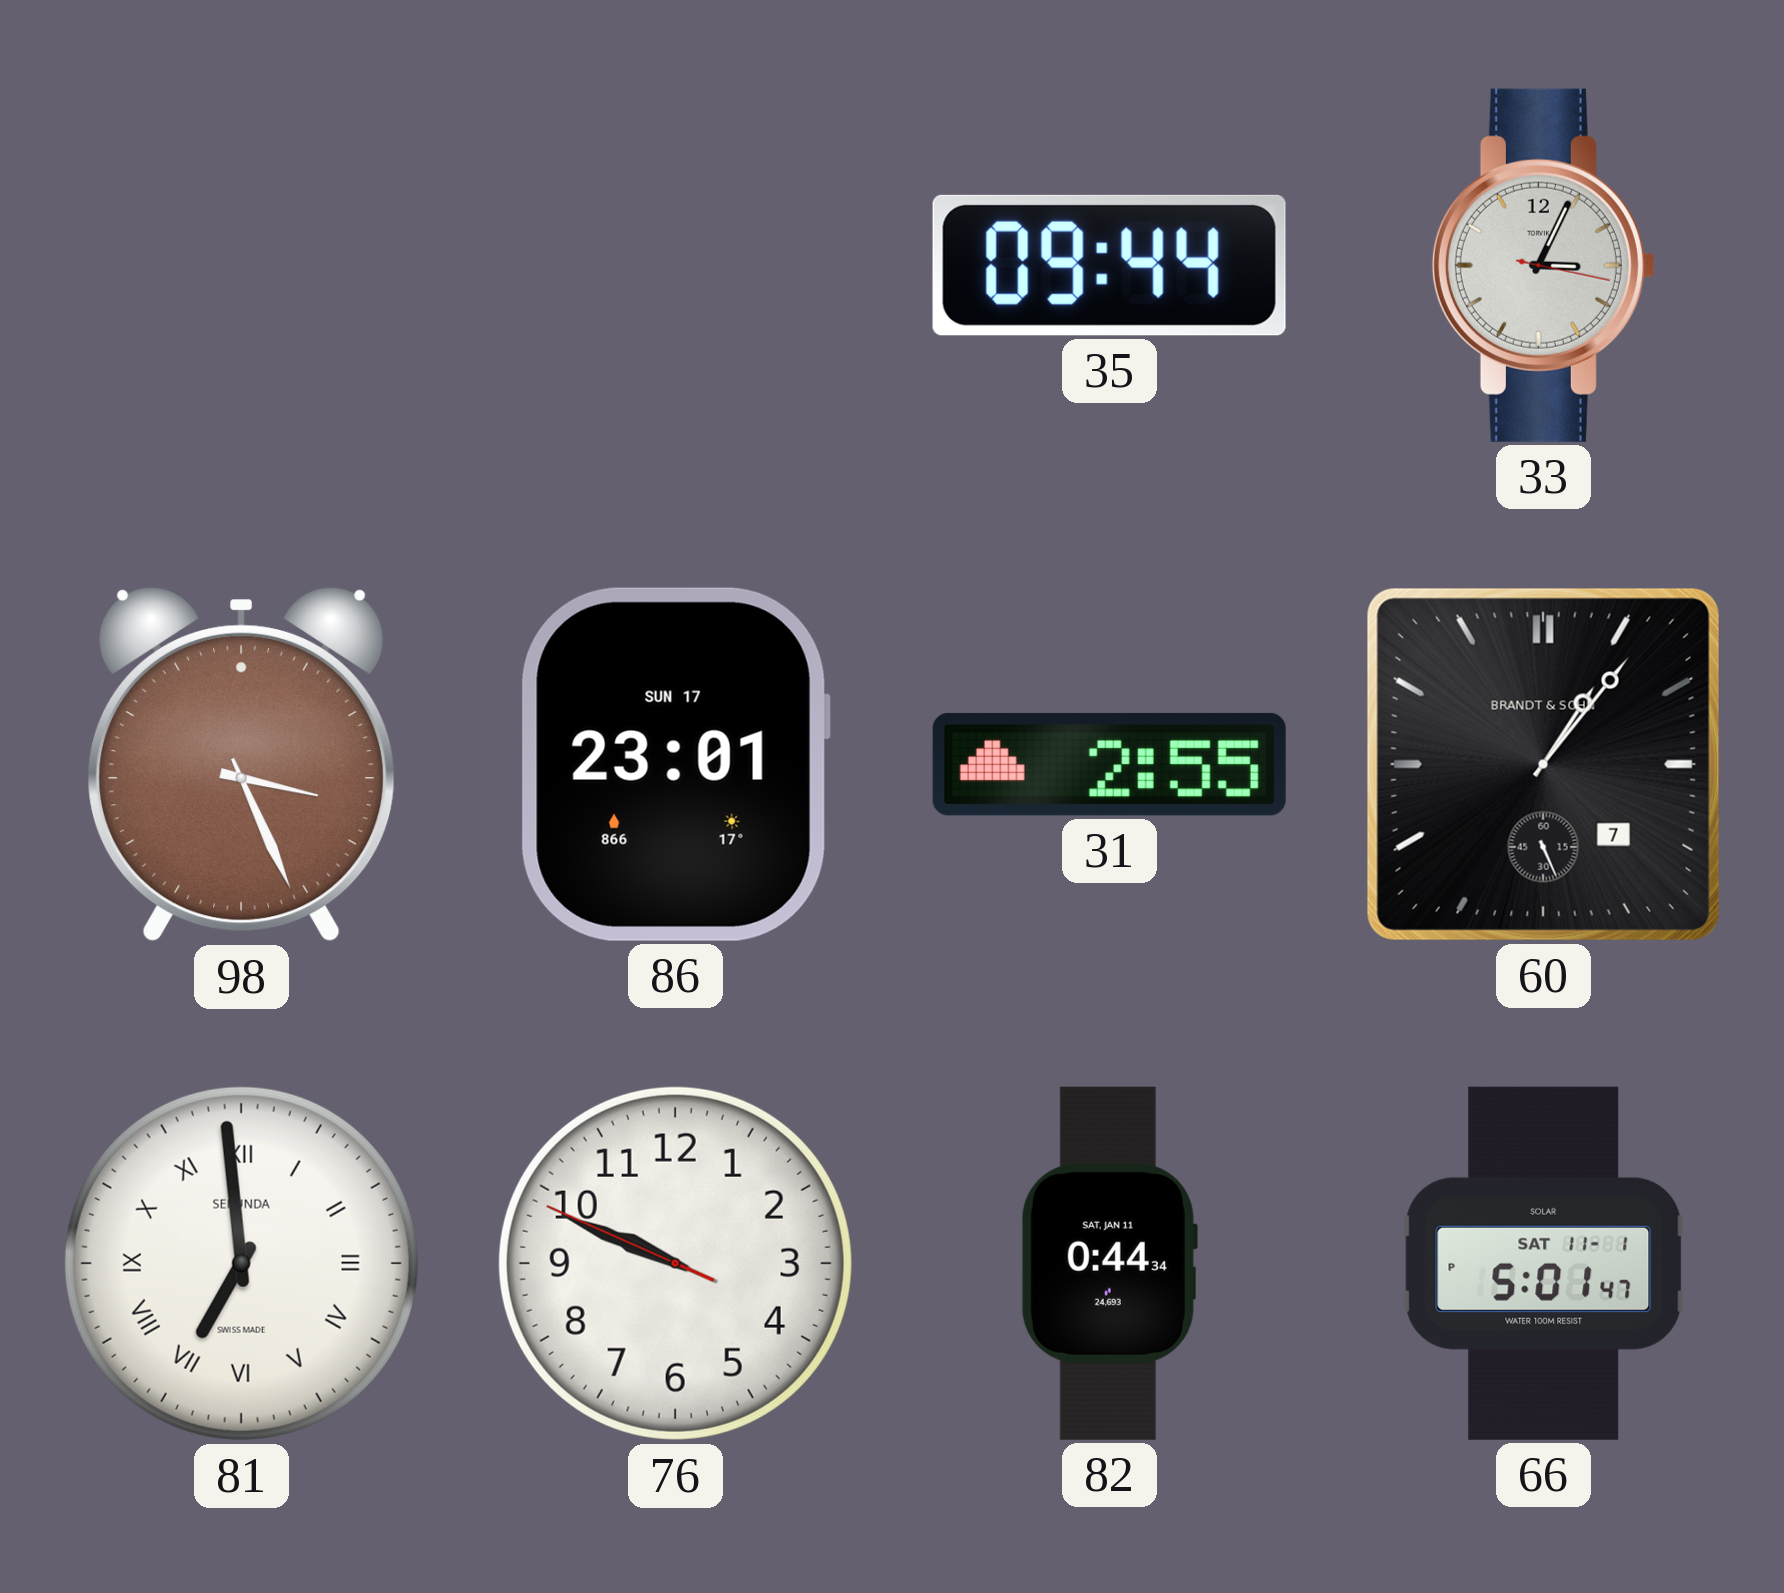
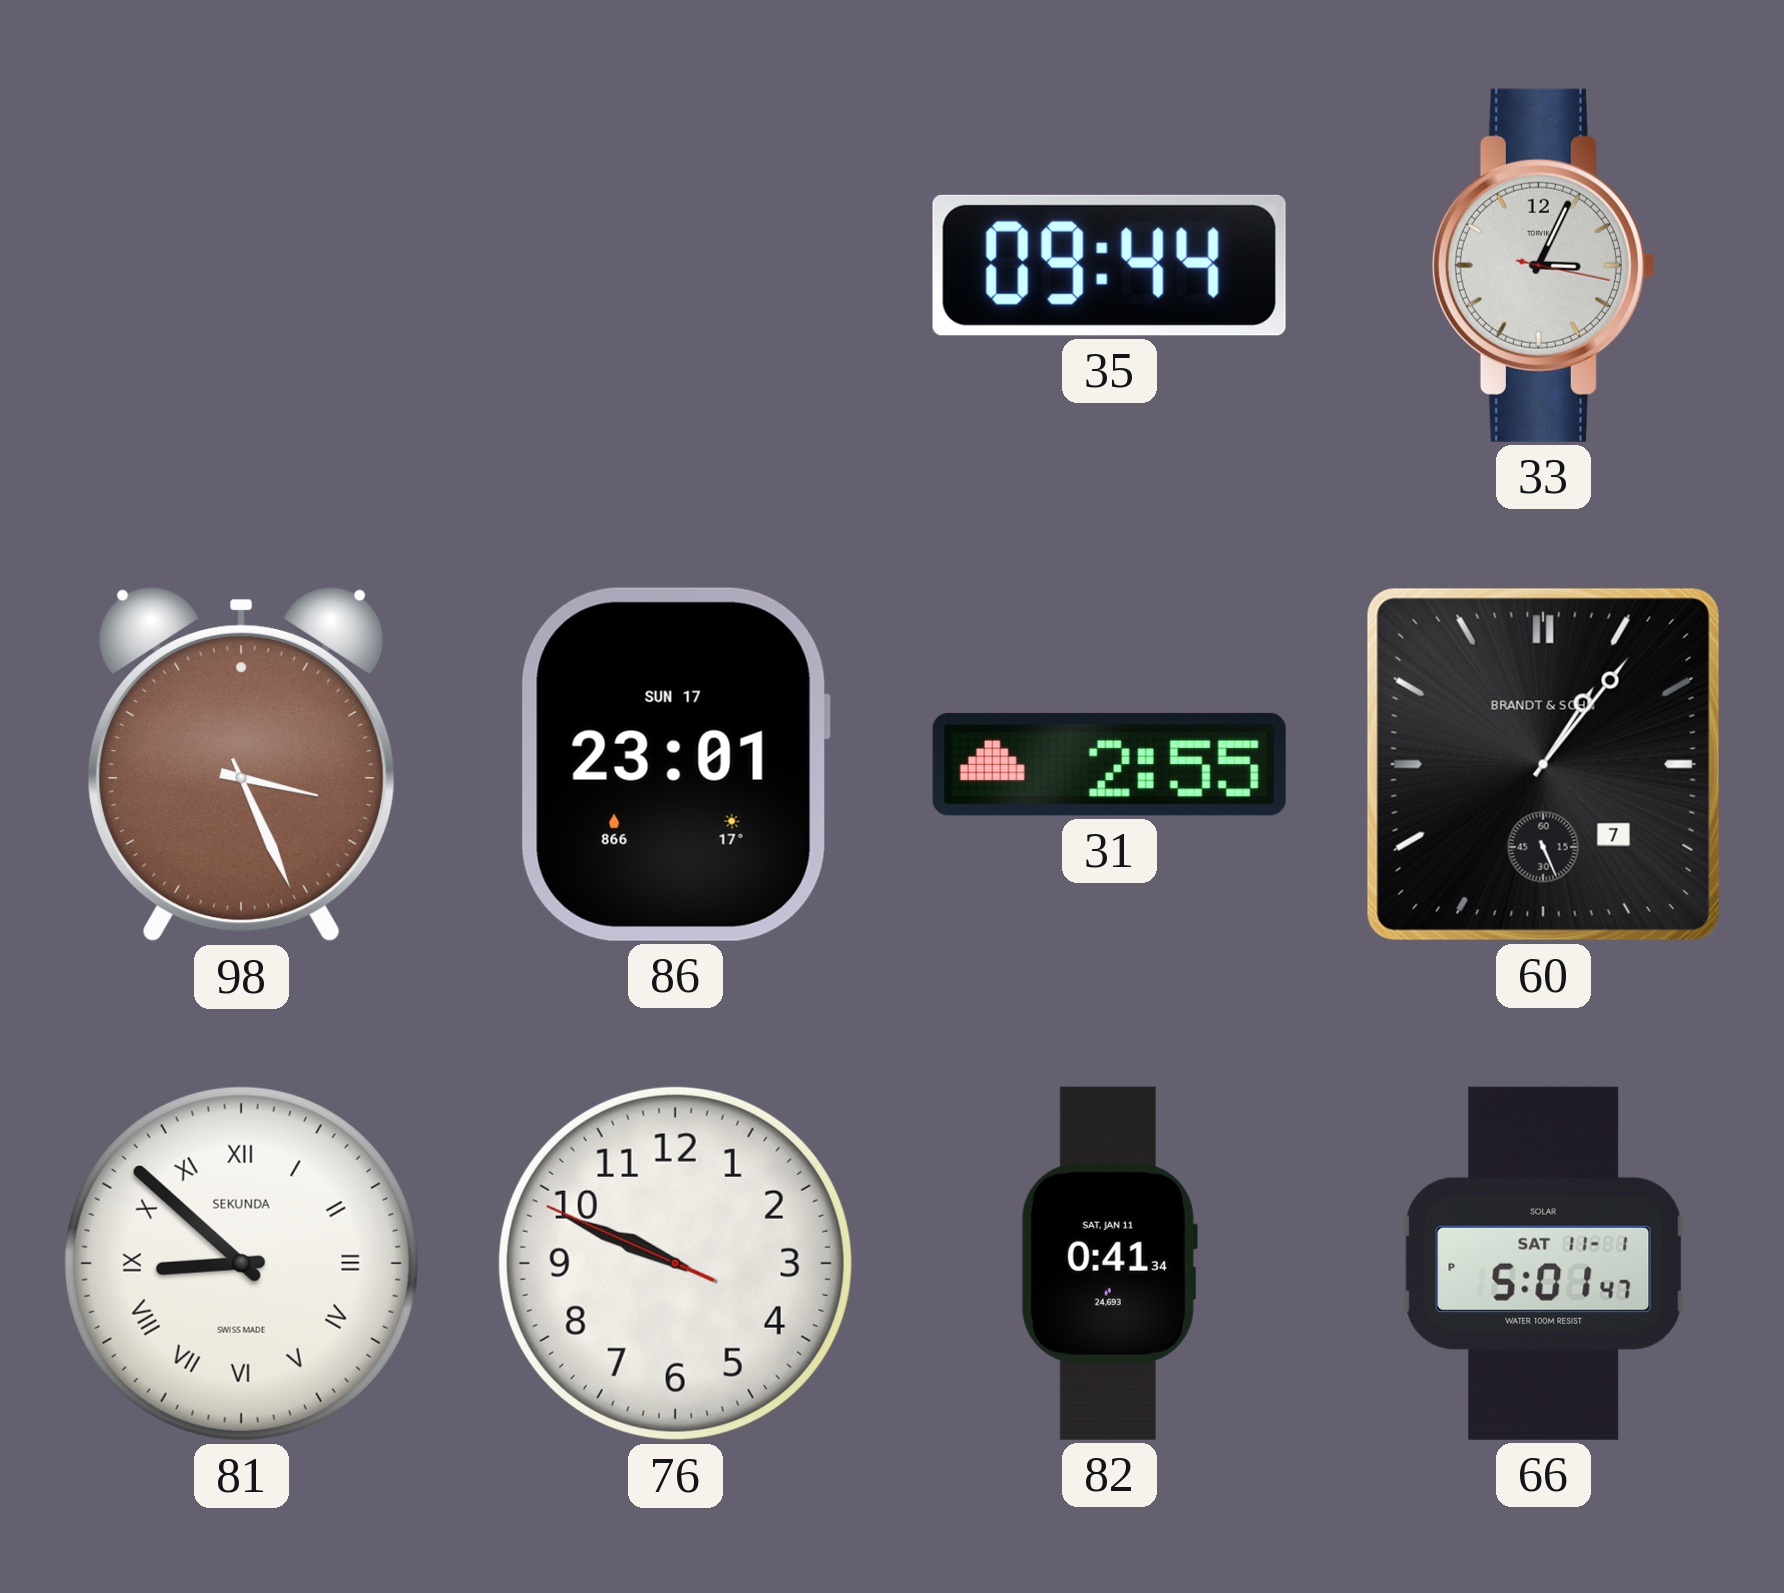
81: 6:59 -> 8:52 (241, 1263)
82: 0:44 -> 0:41 (1109, 1263)
